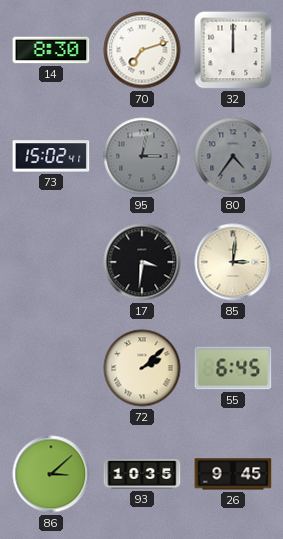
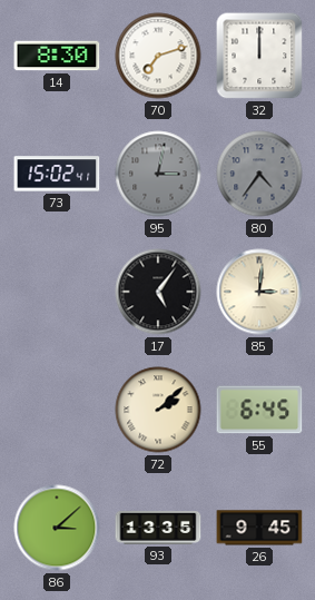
17: 3:31 -> 5:06 (158, 292)
93: 10:35 -> 13:35 (158, 528)
